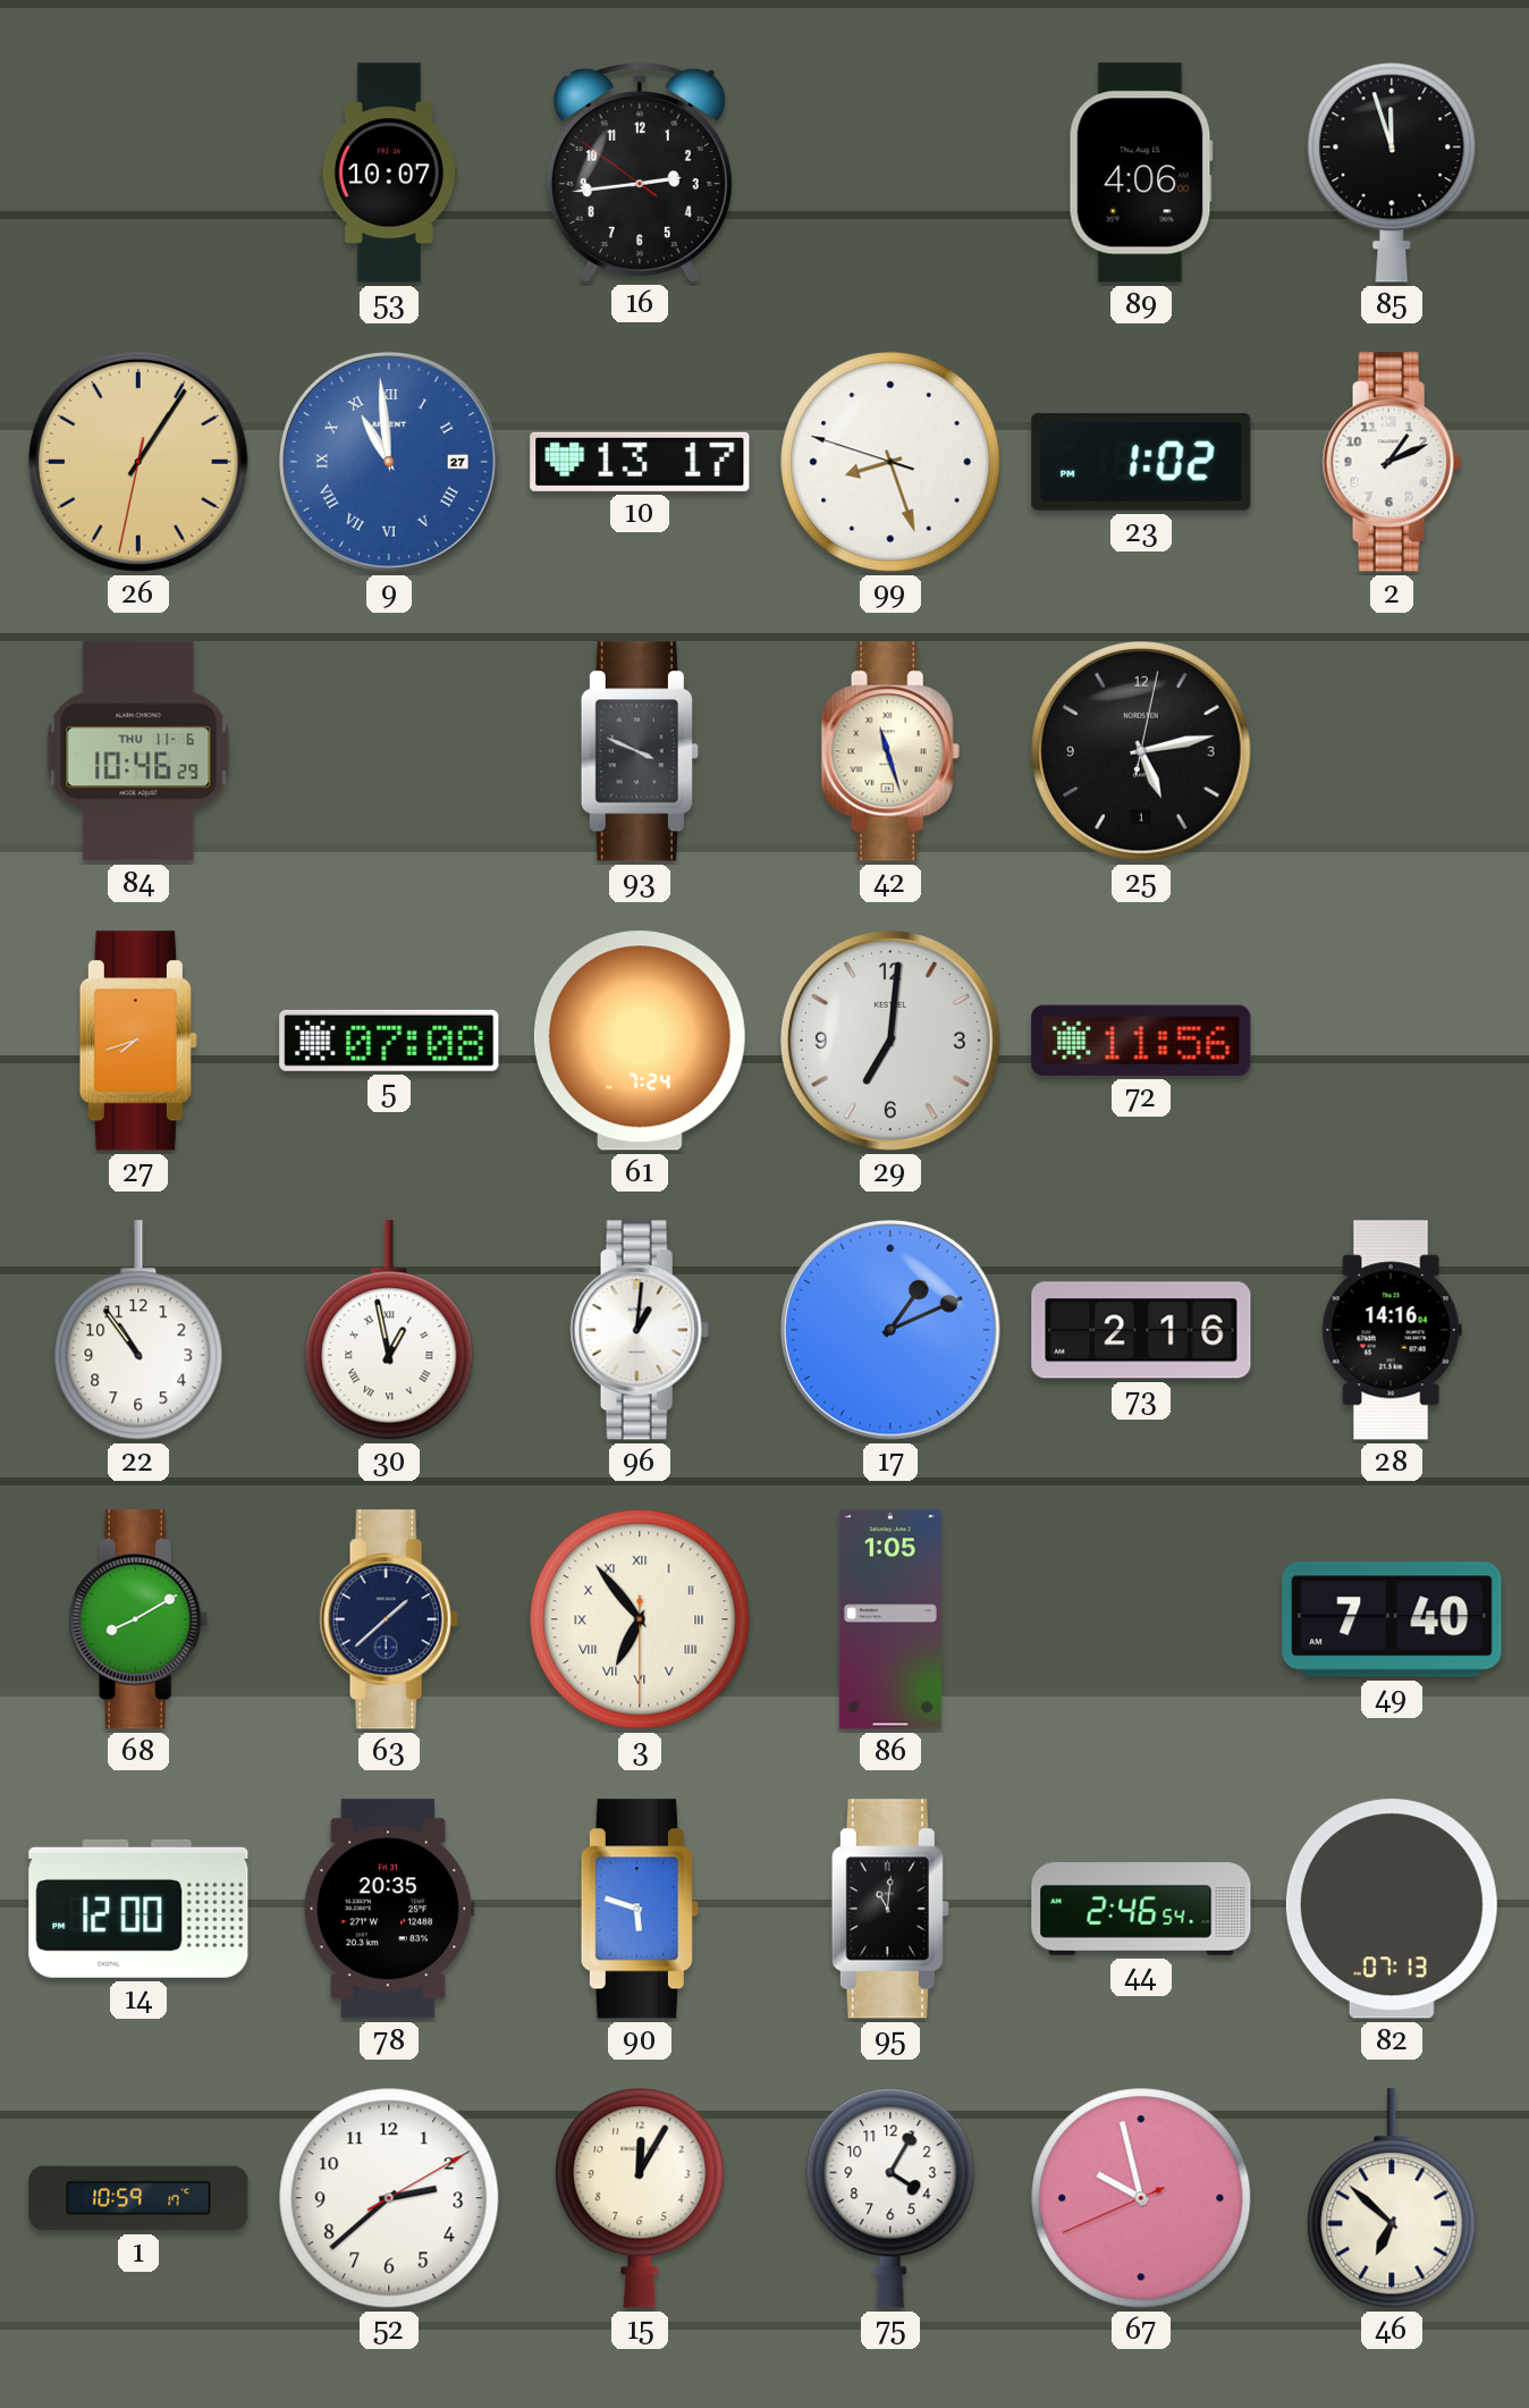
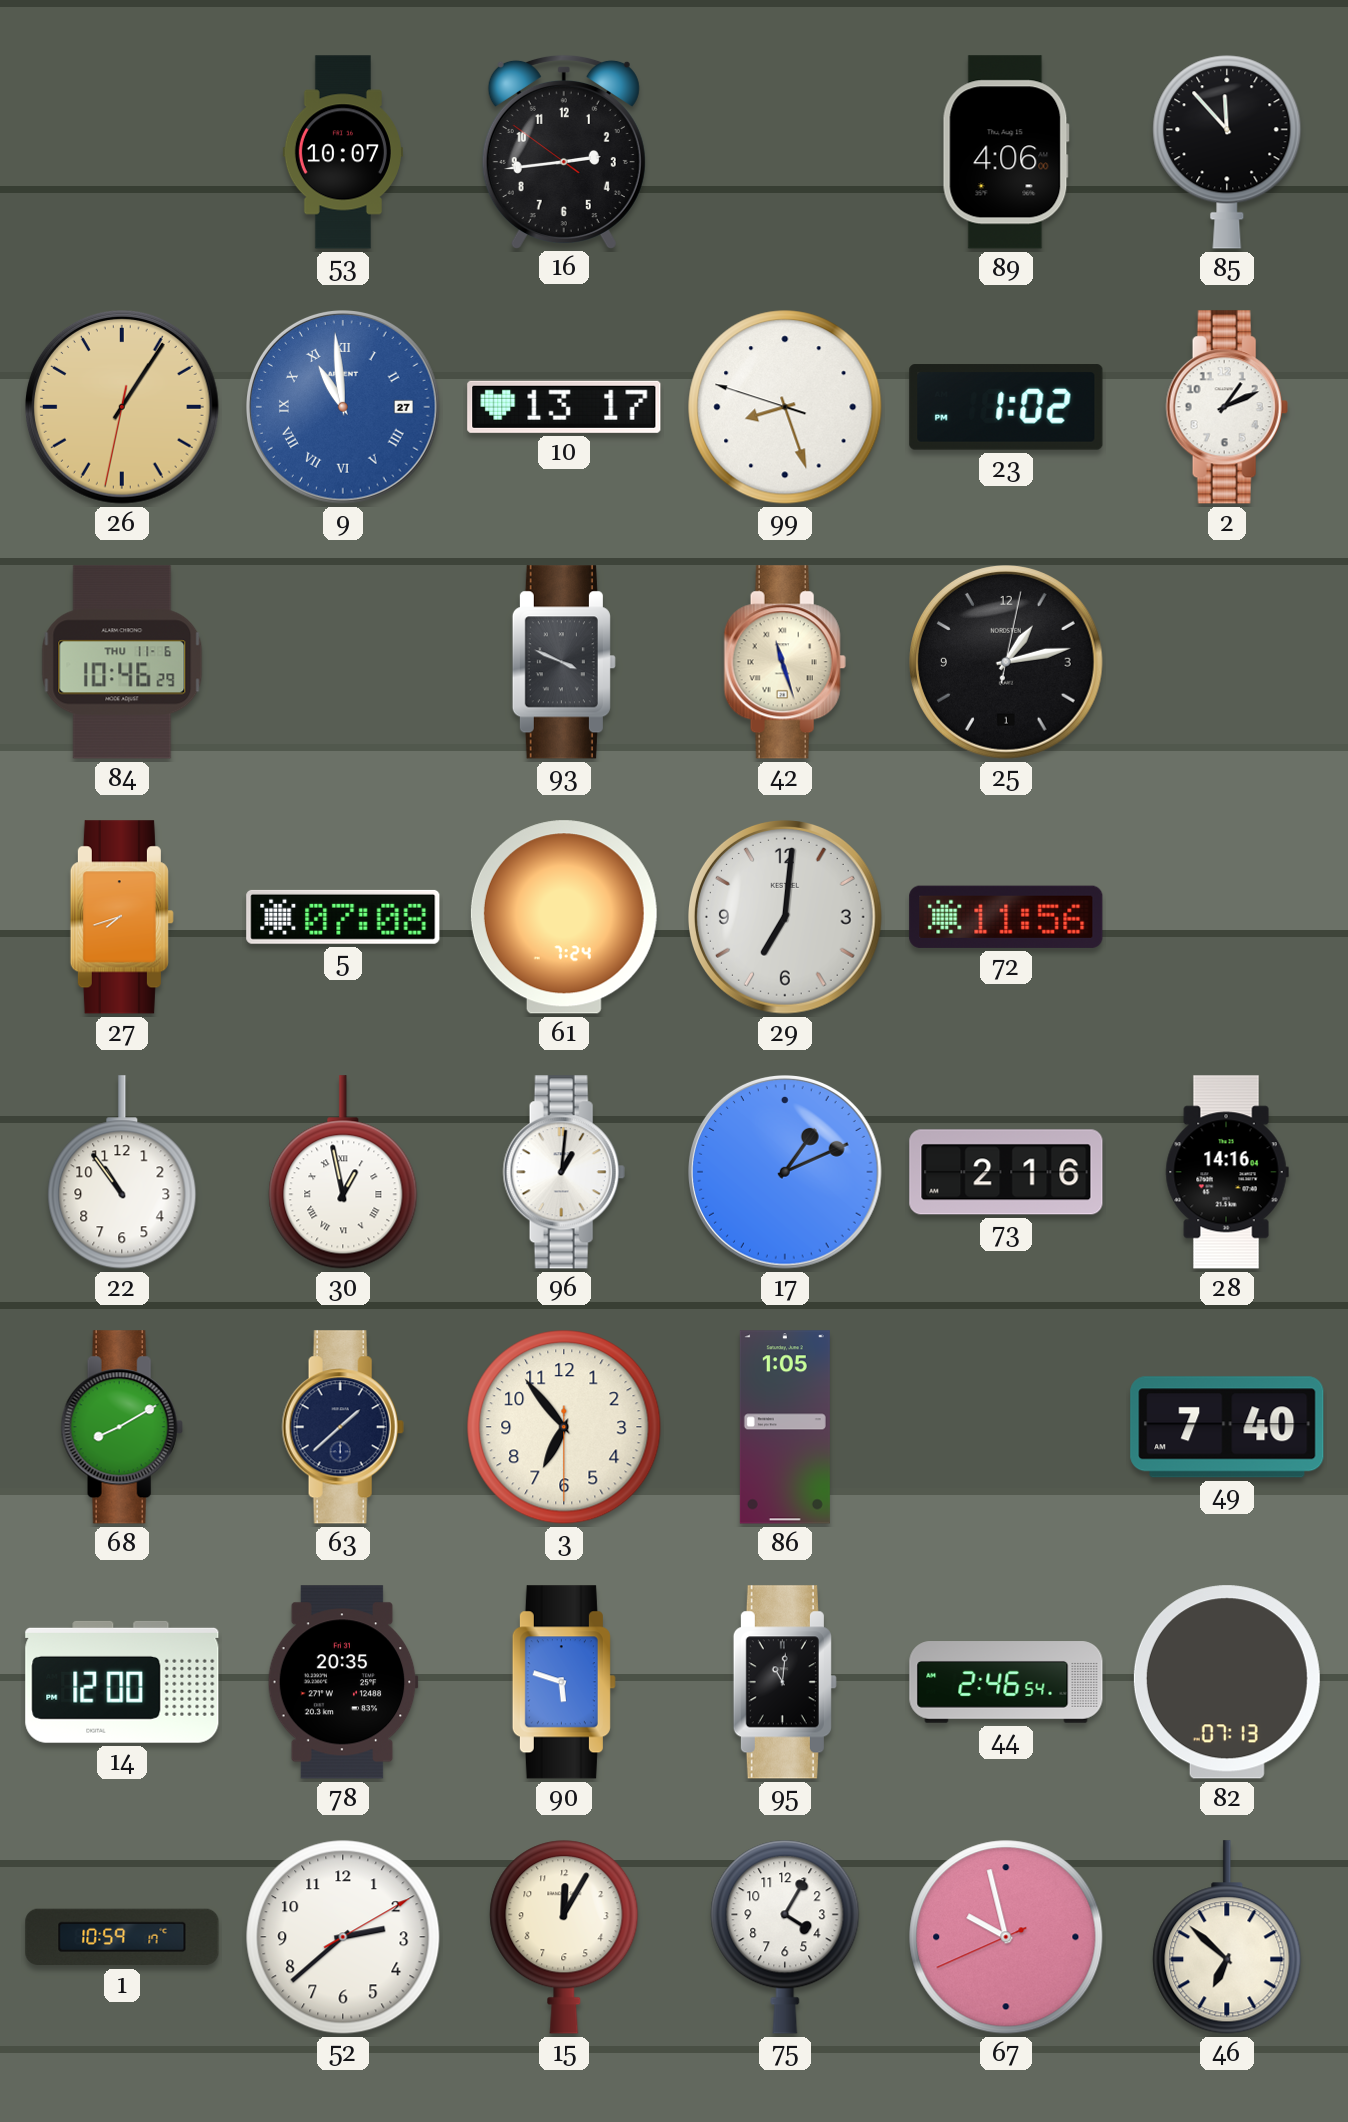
85: 11:57 -> 11:53 (1227, 152)
25: 5:13 -> 1:13 (1007, 663)
3 numerals: Roman -> Arabic (564, 1427)
